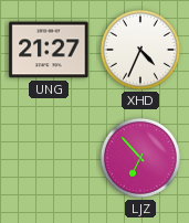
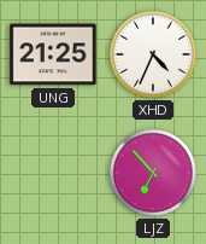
UNG: 21:27 -> 21:25 (53, 54)
